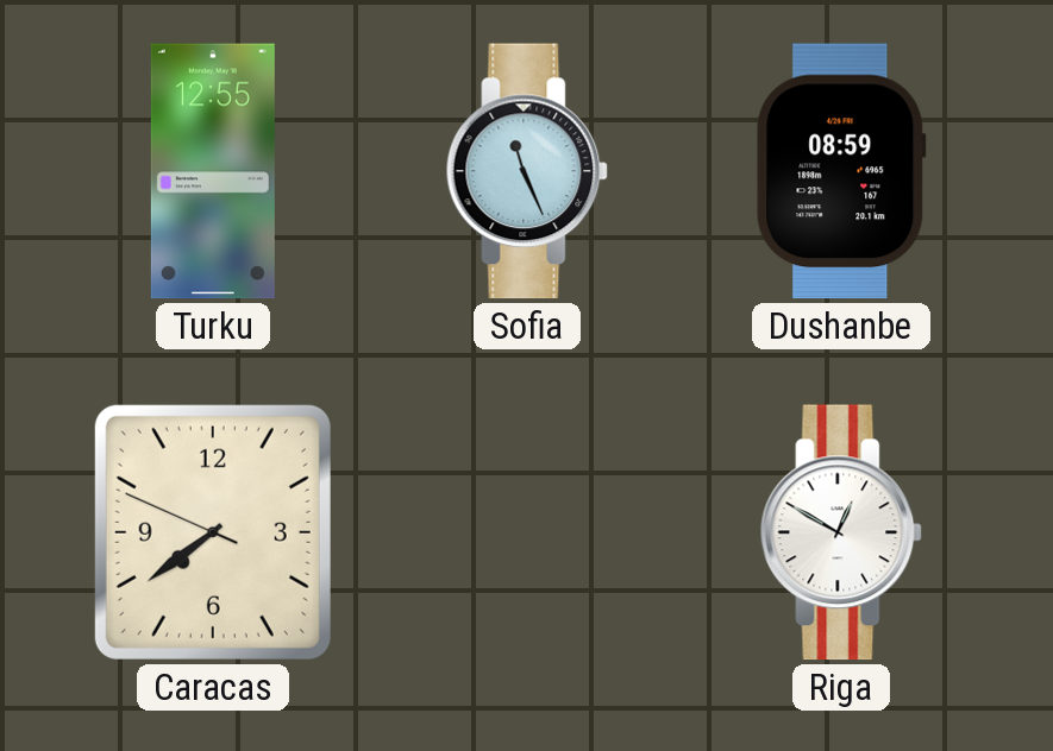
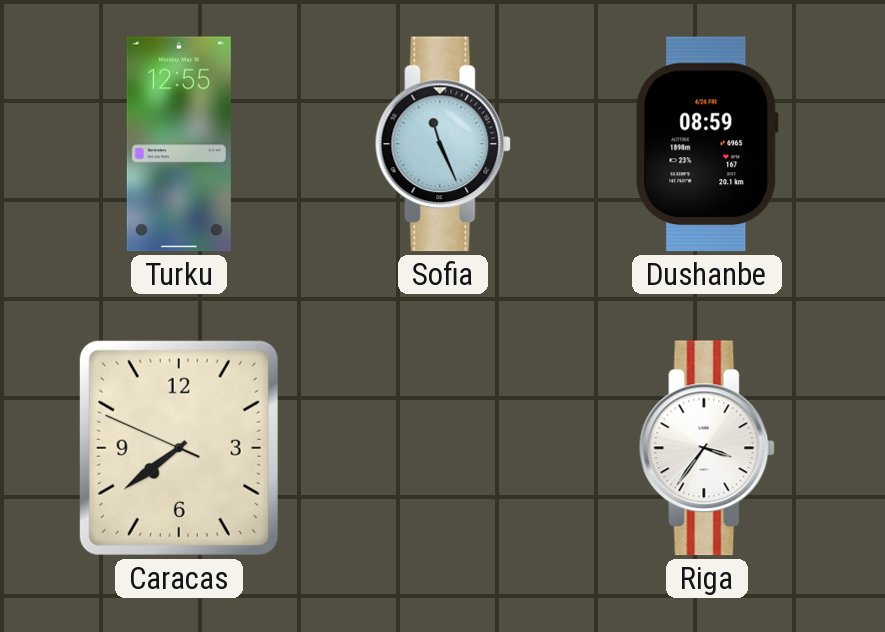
Riga: 12:50 -> 3:36 (707, 448)
